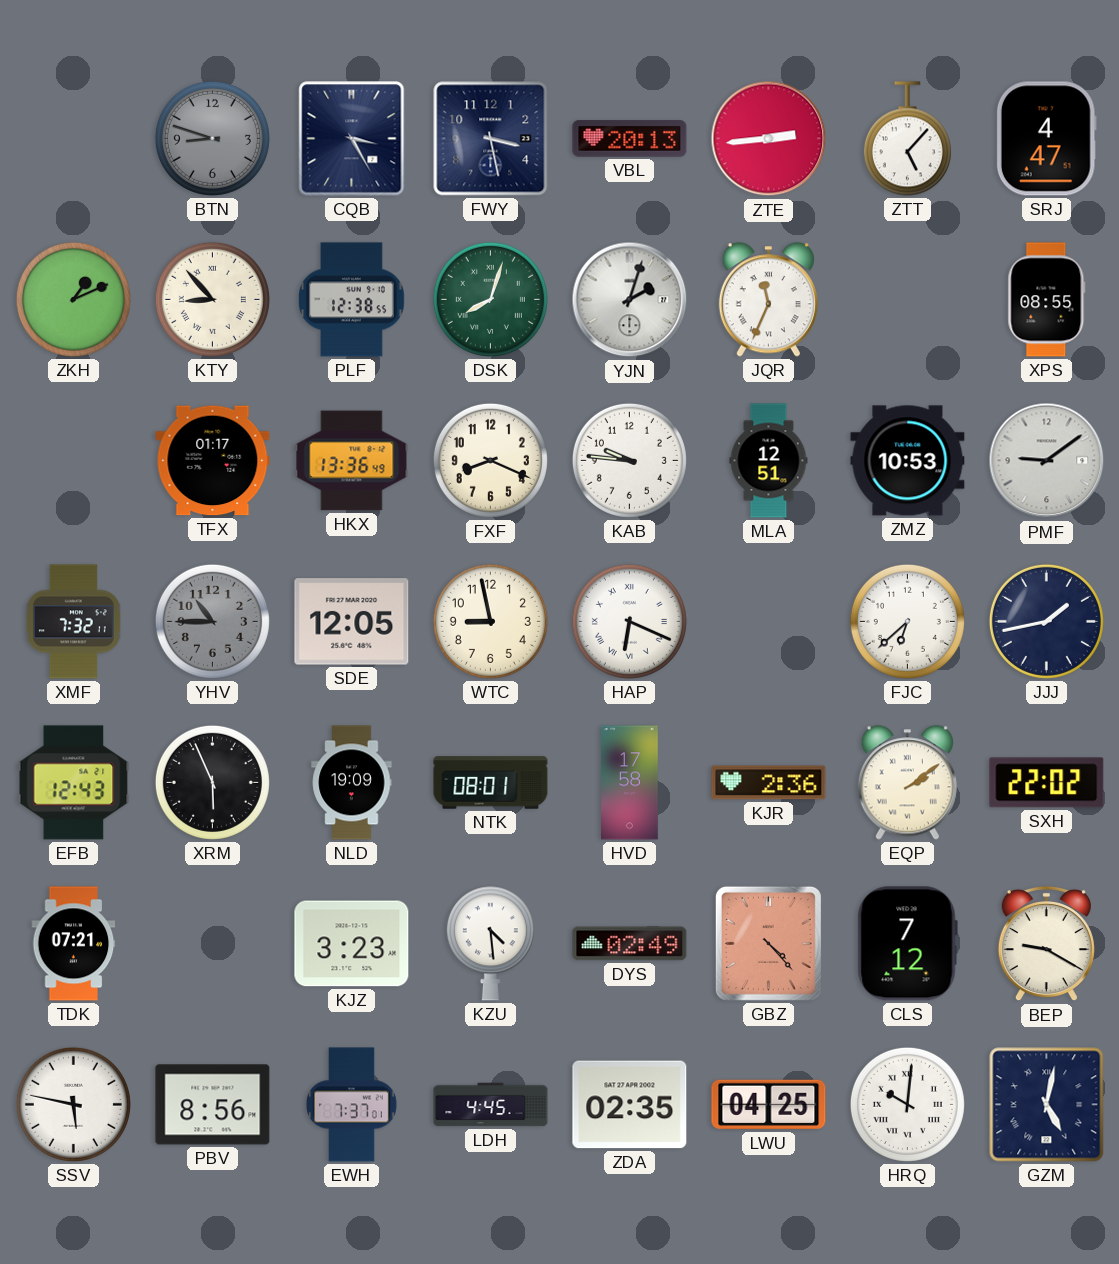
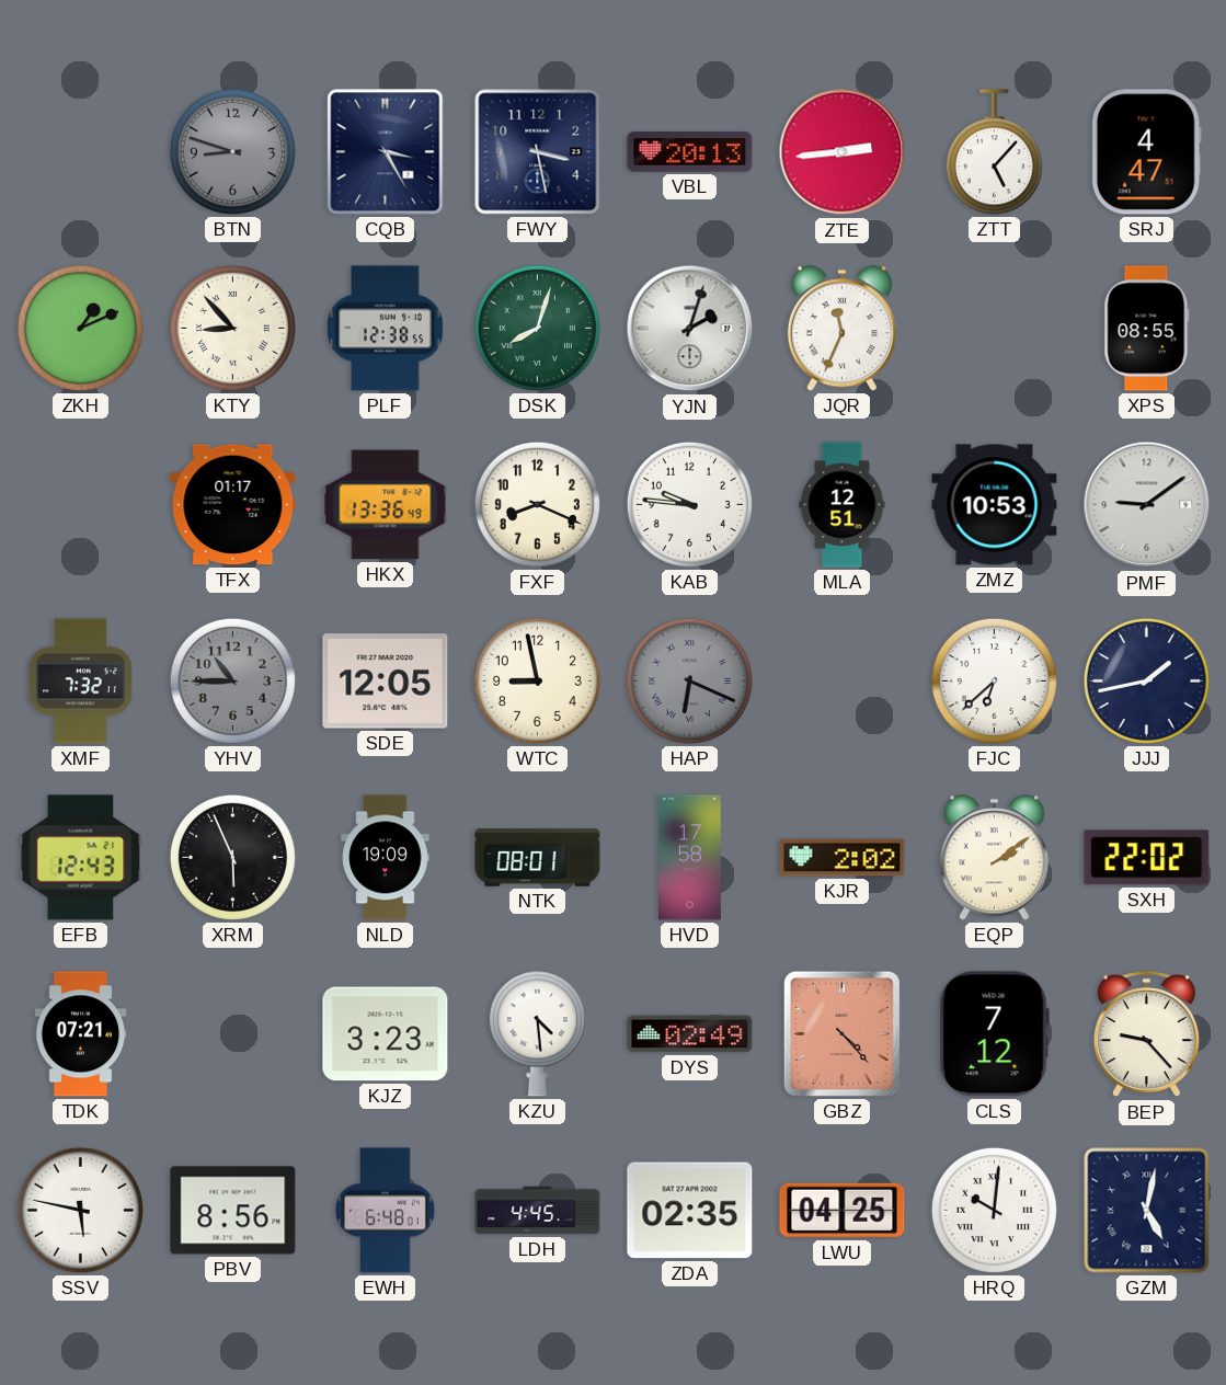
HAP dial: white -> grey (689, 680)
KJR: 2:36 -> 2:02 (843, 858)
BEP: 9:20 -> 9:23 (1146, 1034)
EWH: 7:37 -> 6:48 (386, 1211)
